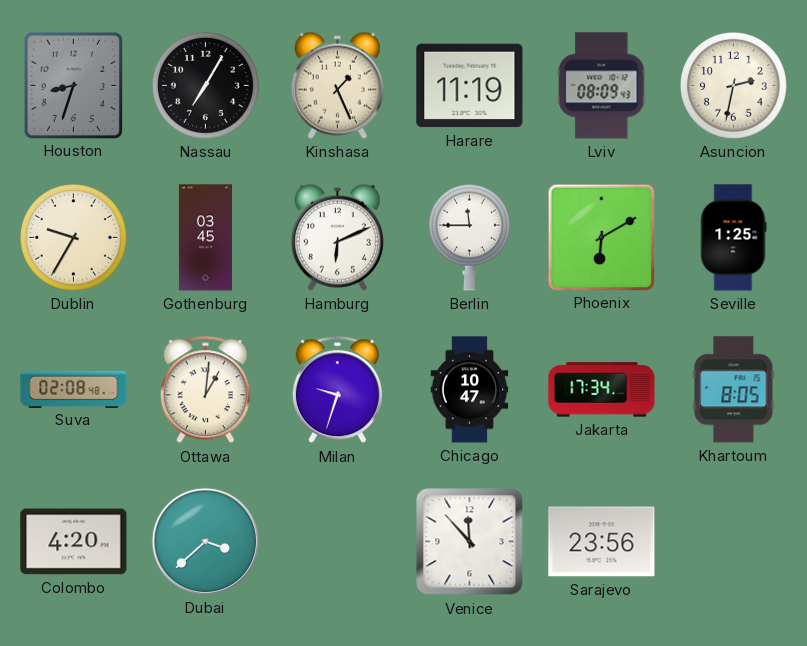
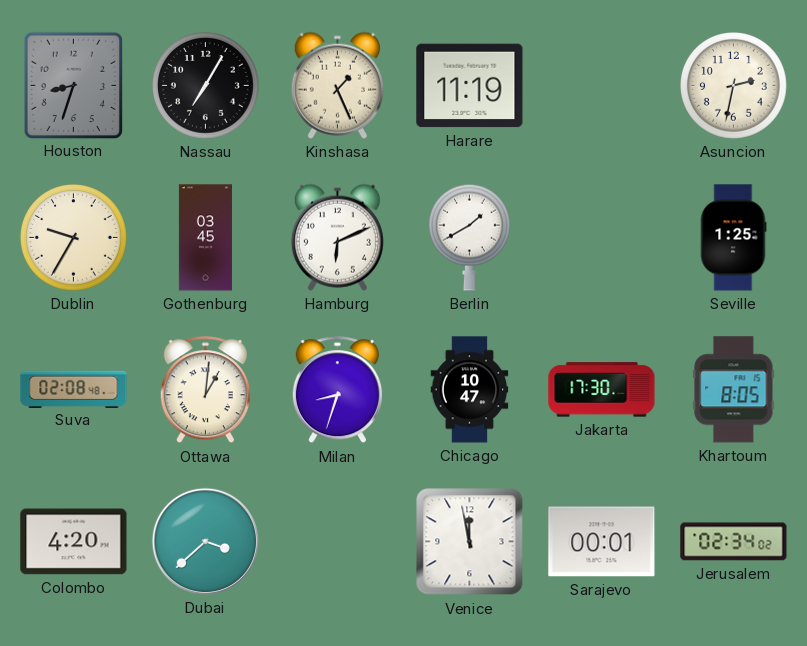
Lviv: 08:09 -> none (602, 86)
Berlin: 11:45 -> 1:40 (469, 237)
Phoenix: 6:10 -> none (601, 237)
Milan: 9:33 -> 8:33 (337, 390)
Jakarta: 17:34 -> 17:30 (602, 390)
Venice: 11:53 -> 11:58 (470, 542)
Sarajevo: 23:56 -> 00:01 (602, 542)
Jerusalem: none -> 02:34 (734, 542)
